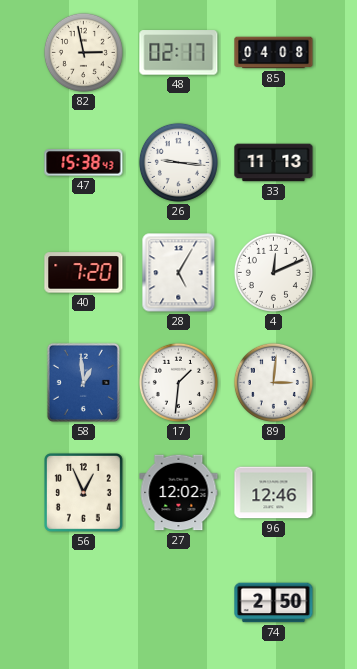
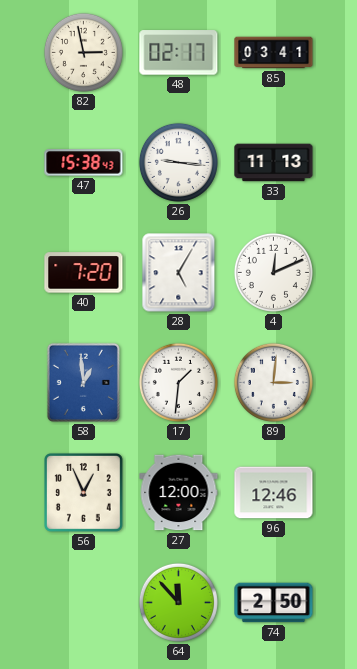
85: 04:08 -> 03:41 (274, 53)
27: 12:02 -> 12:00 (179, 493)
64: none -> 11:53 (178, 602)
